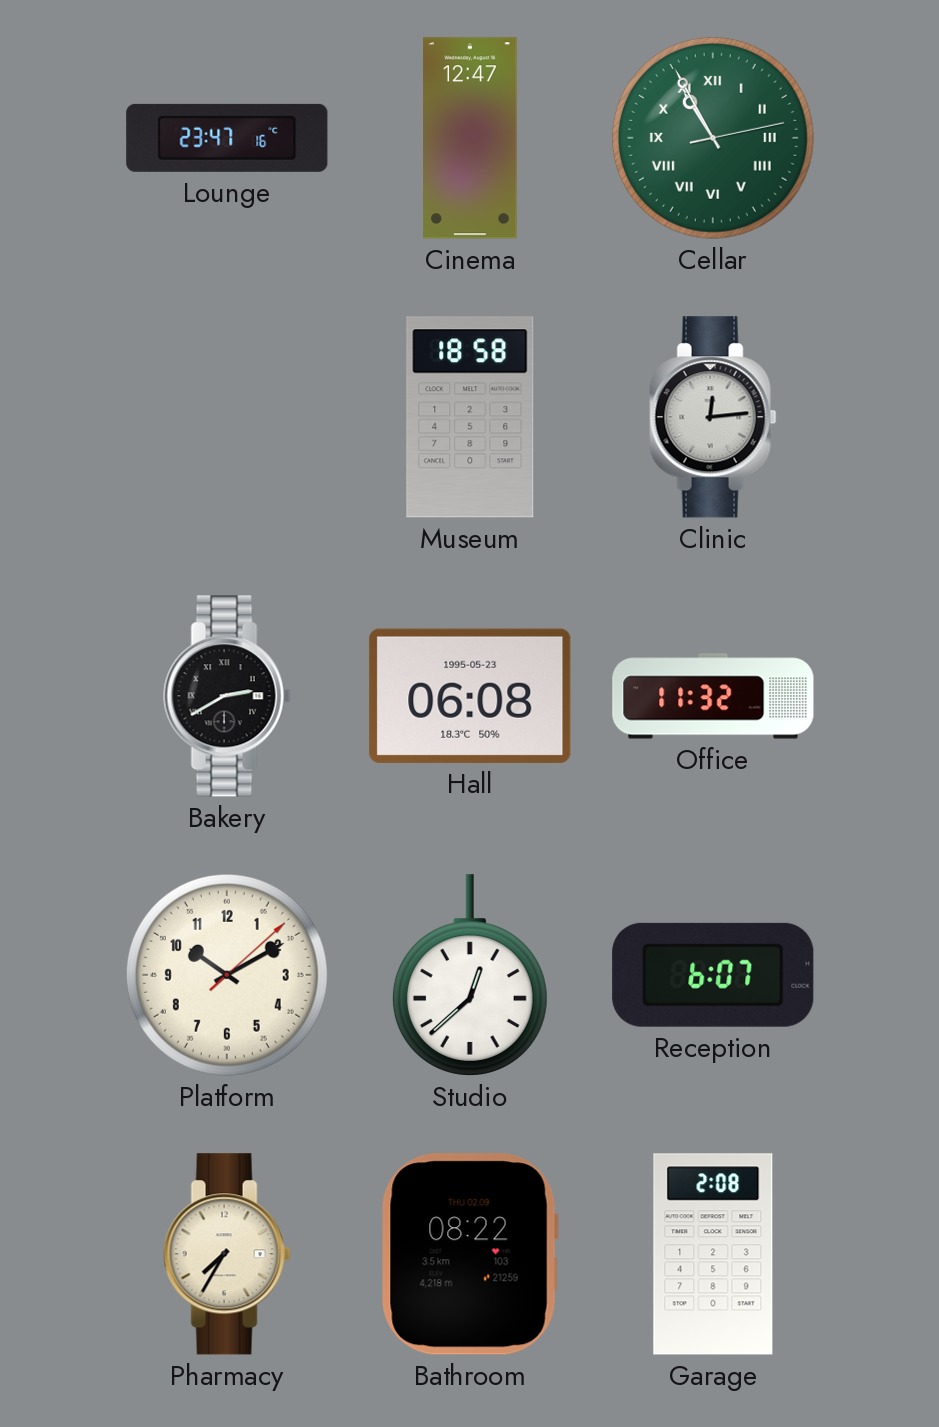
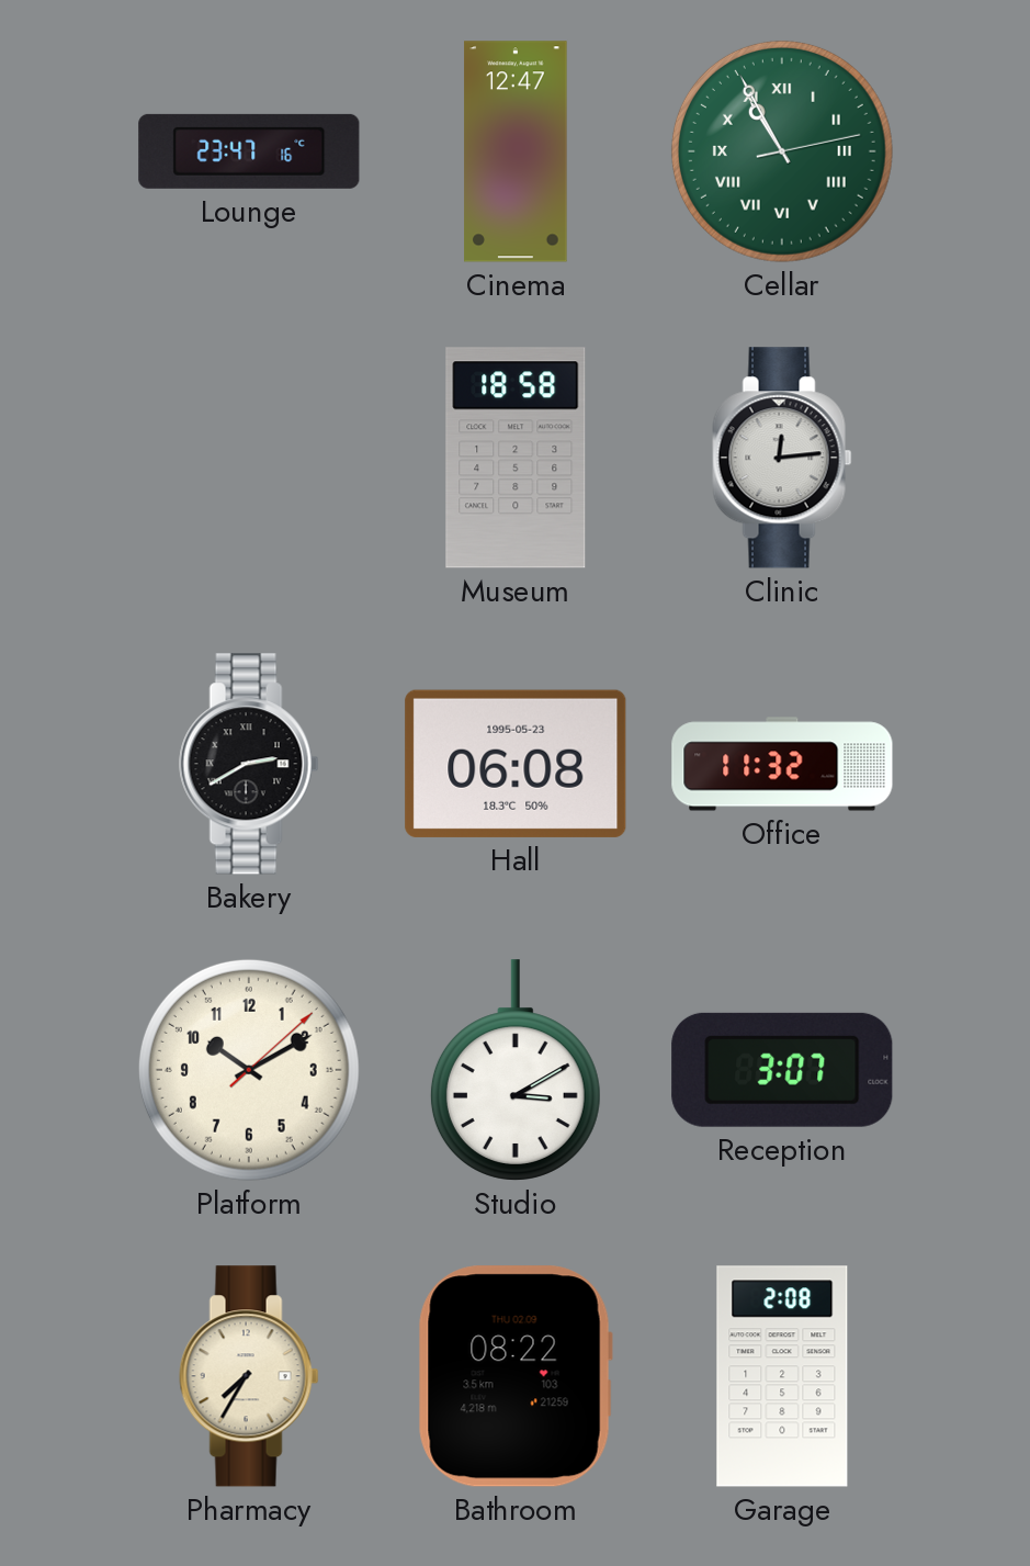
Studio: 12:38 -> 3:10 (516, 1070)
Reception: 6:07 -> 3:07 (782, 1070)
